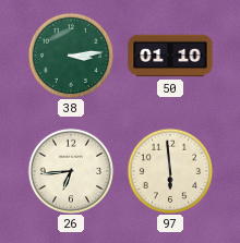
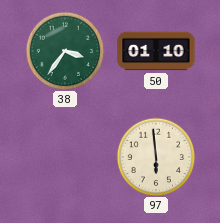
38: 3:14 -> 3:36 (65, 51)
26: 6:44 -> none (71, 171)
